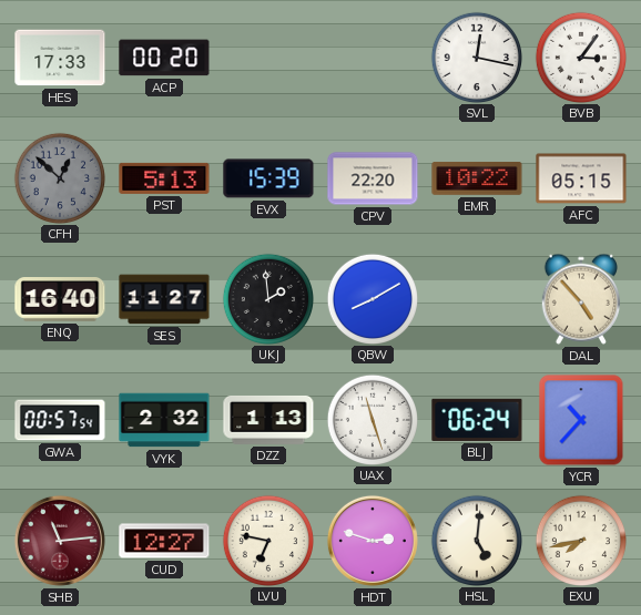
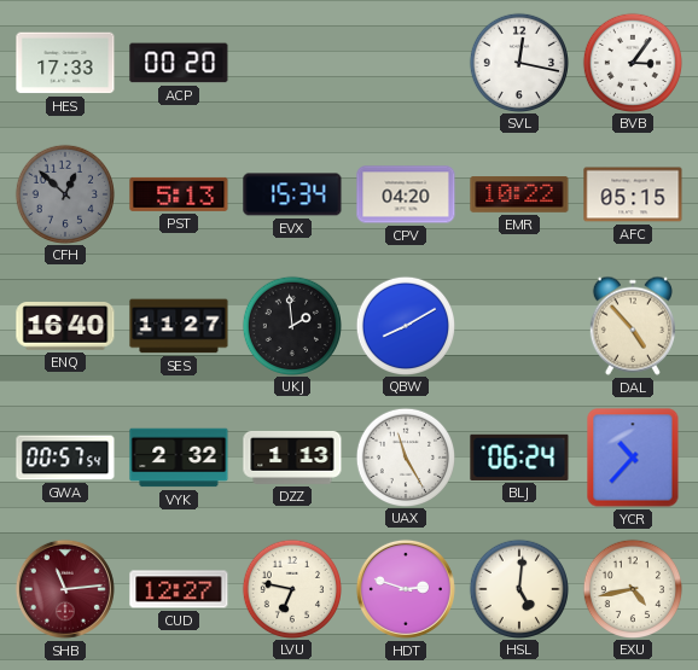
EVX: 15:39 -> 15:34 (292, 194)
CPV: 22:20 -> 04:20 (406, 194)
UAX: 11:27 -> 11:25 (405, 456)
EXU: 7:43 -> 4:43 (632, 588)
